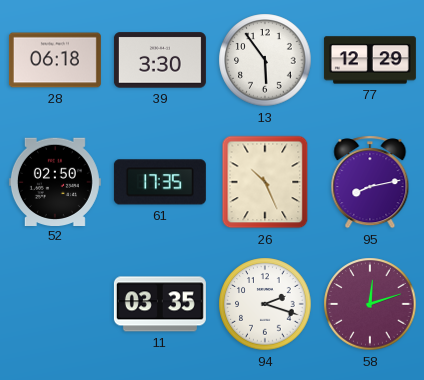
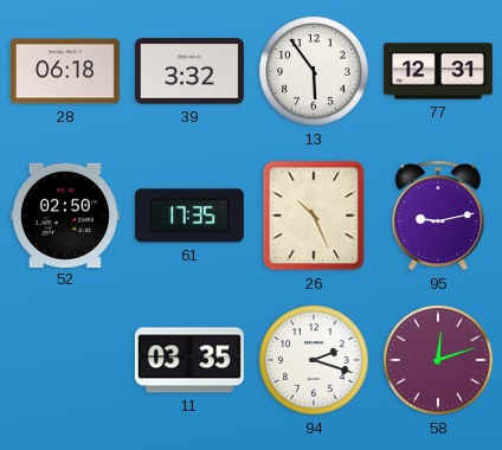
39: 3:30 -> 3:32 (189, 71)
77: 12:29 -> 12:31 (438, 71)
95: 8:13 -> 9:13 (438, 216)
